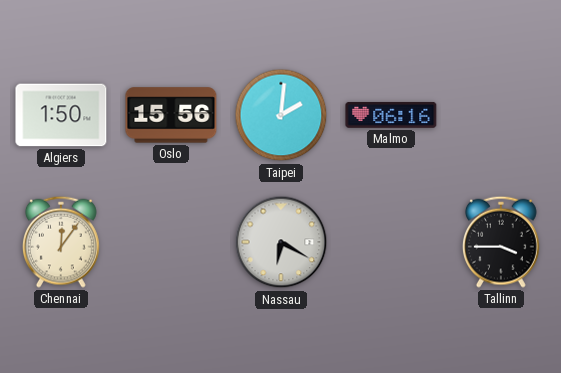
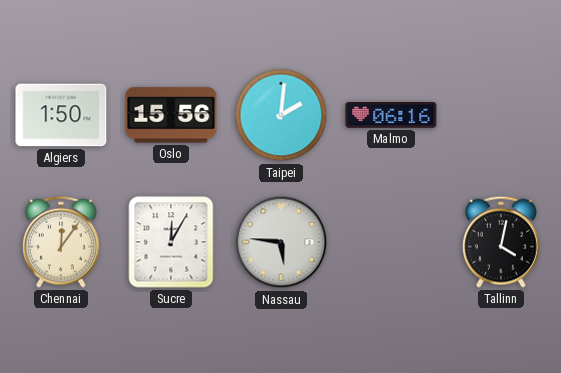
Sucre: none -> 12:05 (171, 242)
Nassau: 6:20 -> 5:46 (281, 242)
Tallinn: 3:45 -> 4:02 (501, 242)
